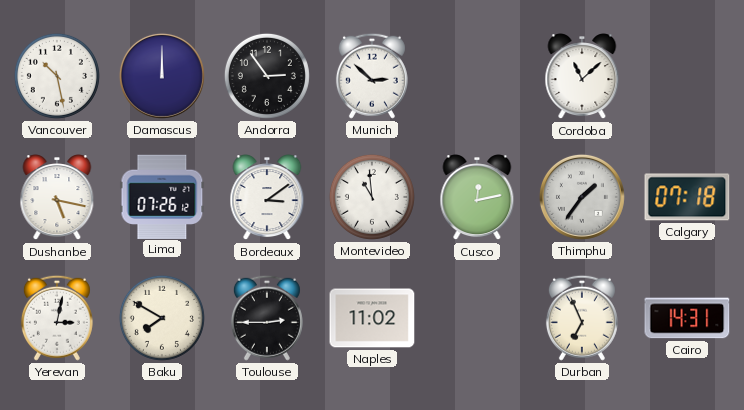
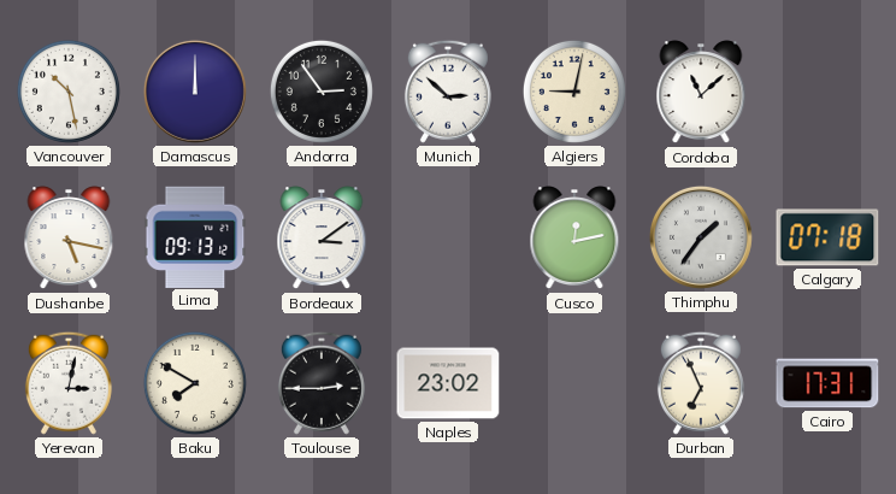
Algiers: none -> 9:02 (574, 92)
Lima: 07:26 -> 09:13 (195, 236)
Montevideo: 10:59 -> none (372, 197)
Naples: 11:02 -> 23:02 (448, 383)
Cairo: 14:31 -> 17:31 (827, 383)
